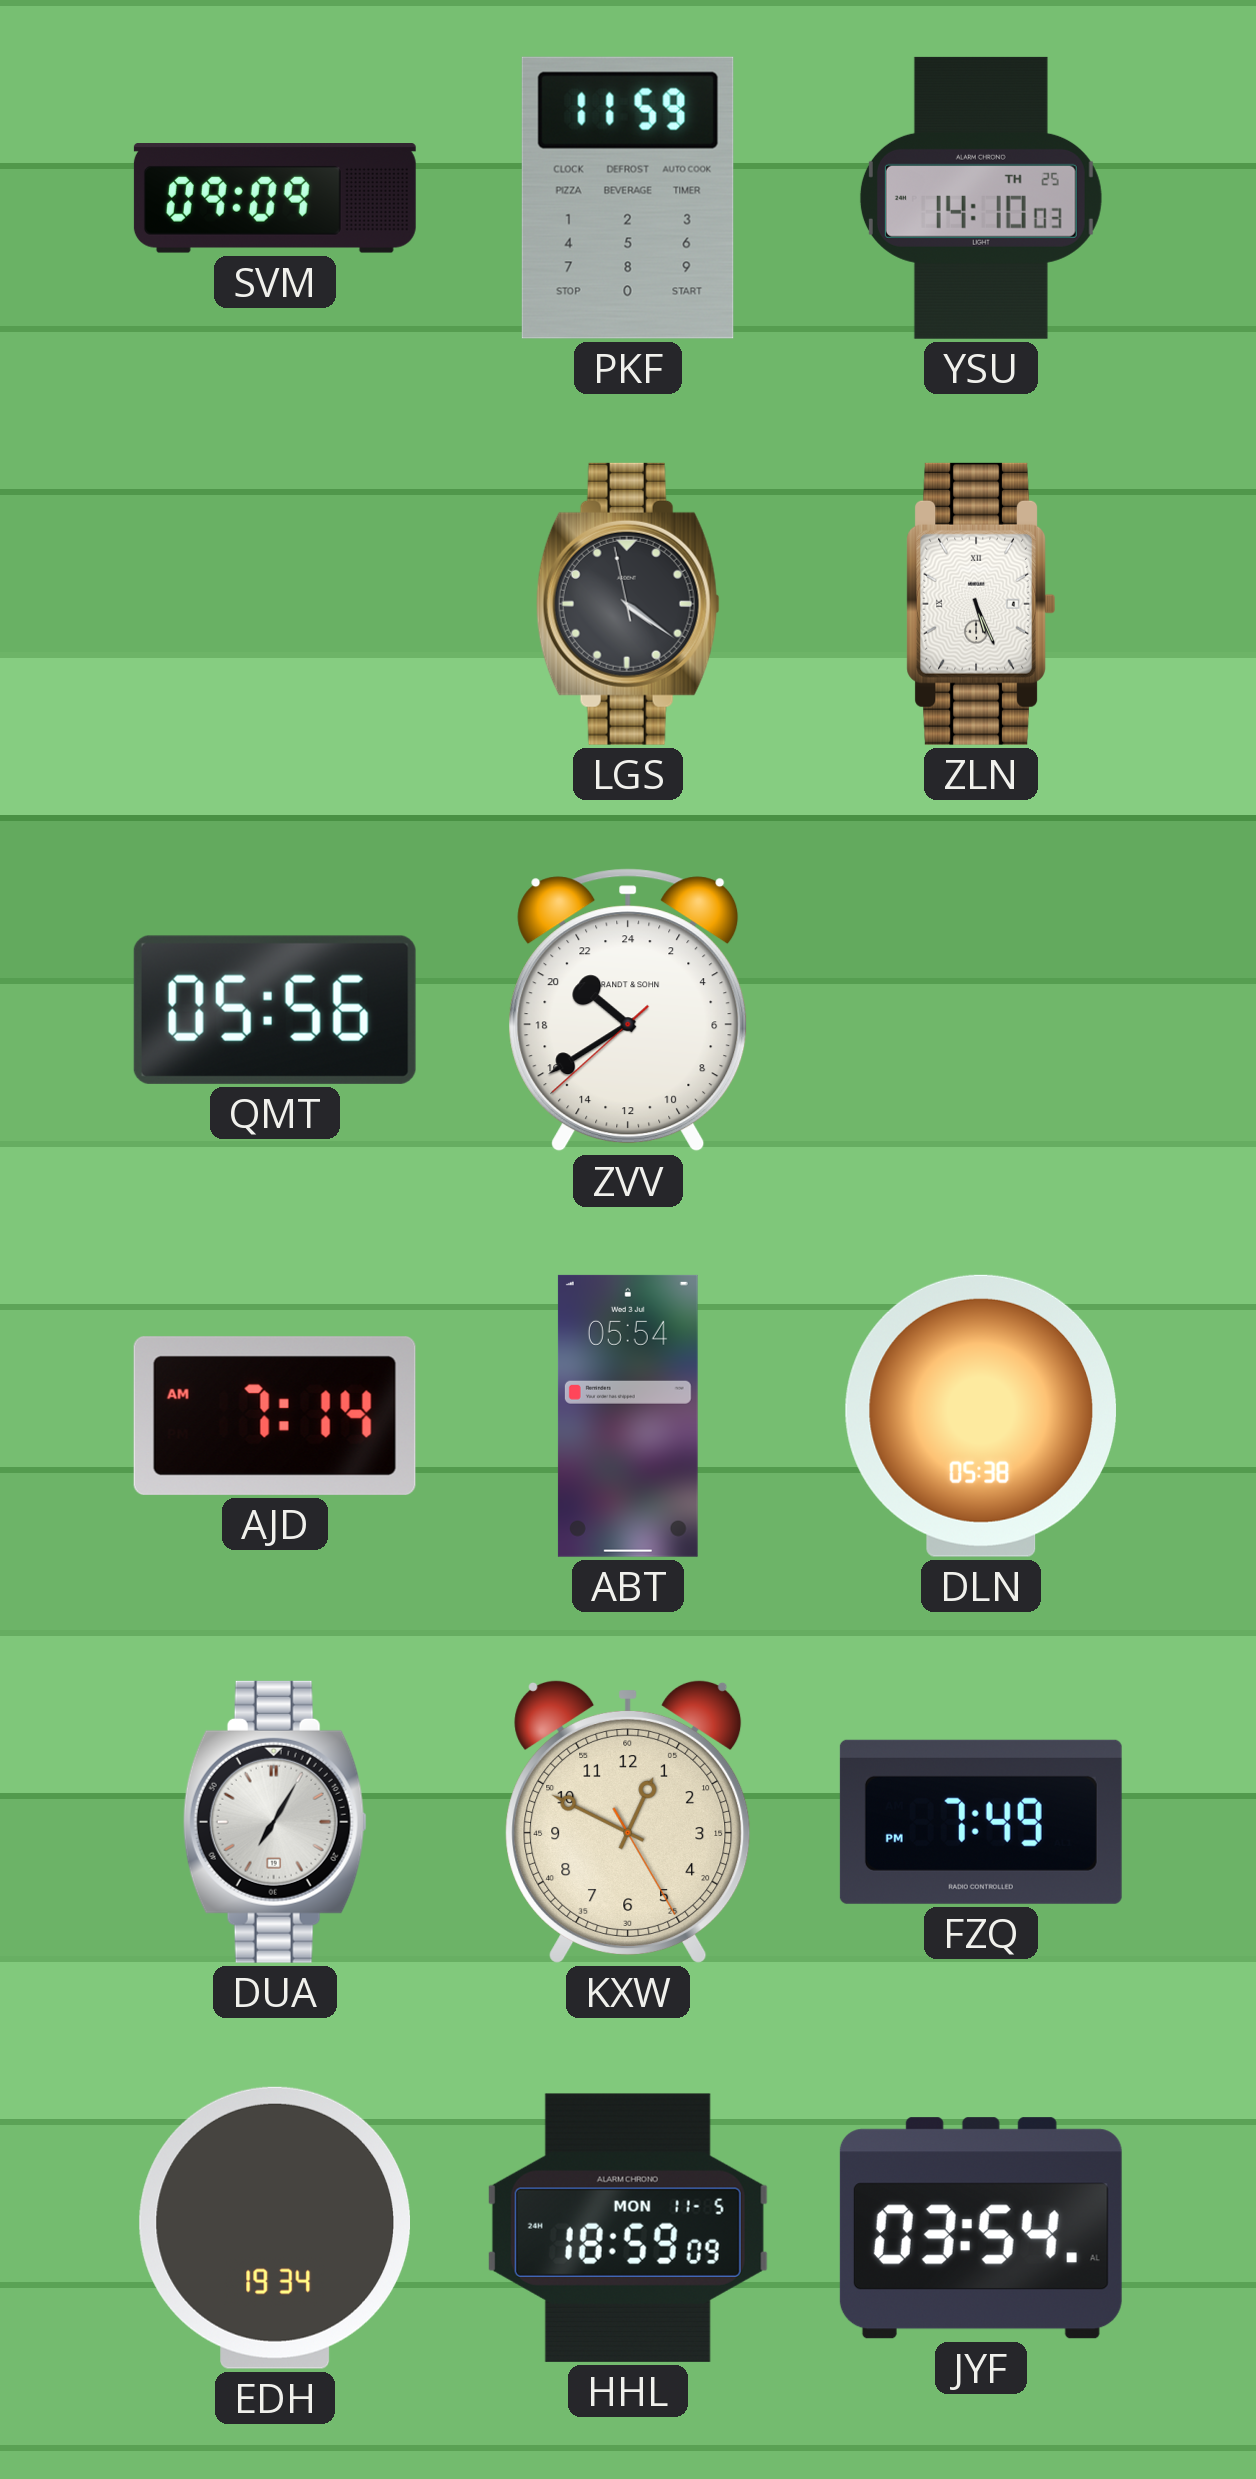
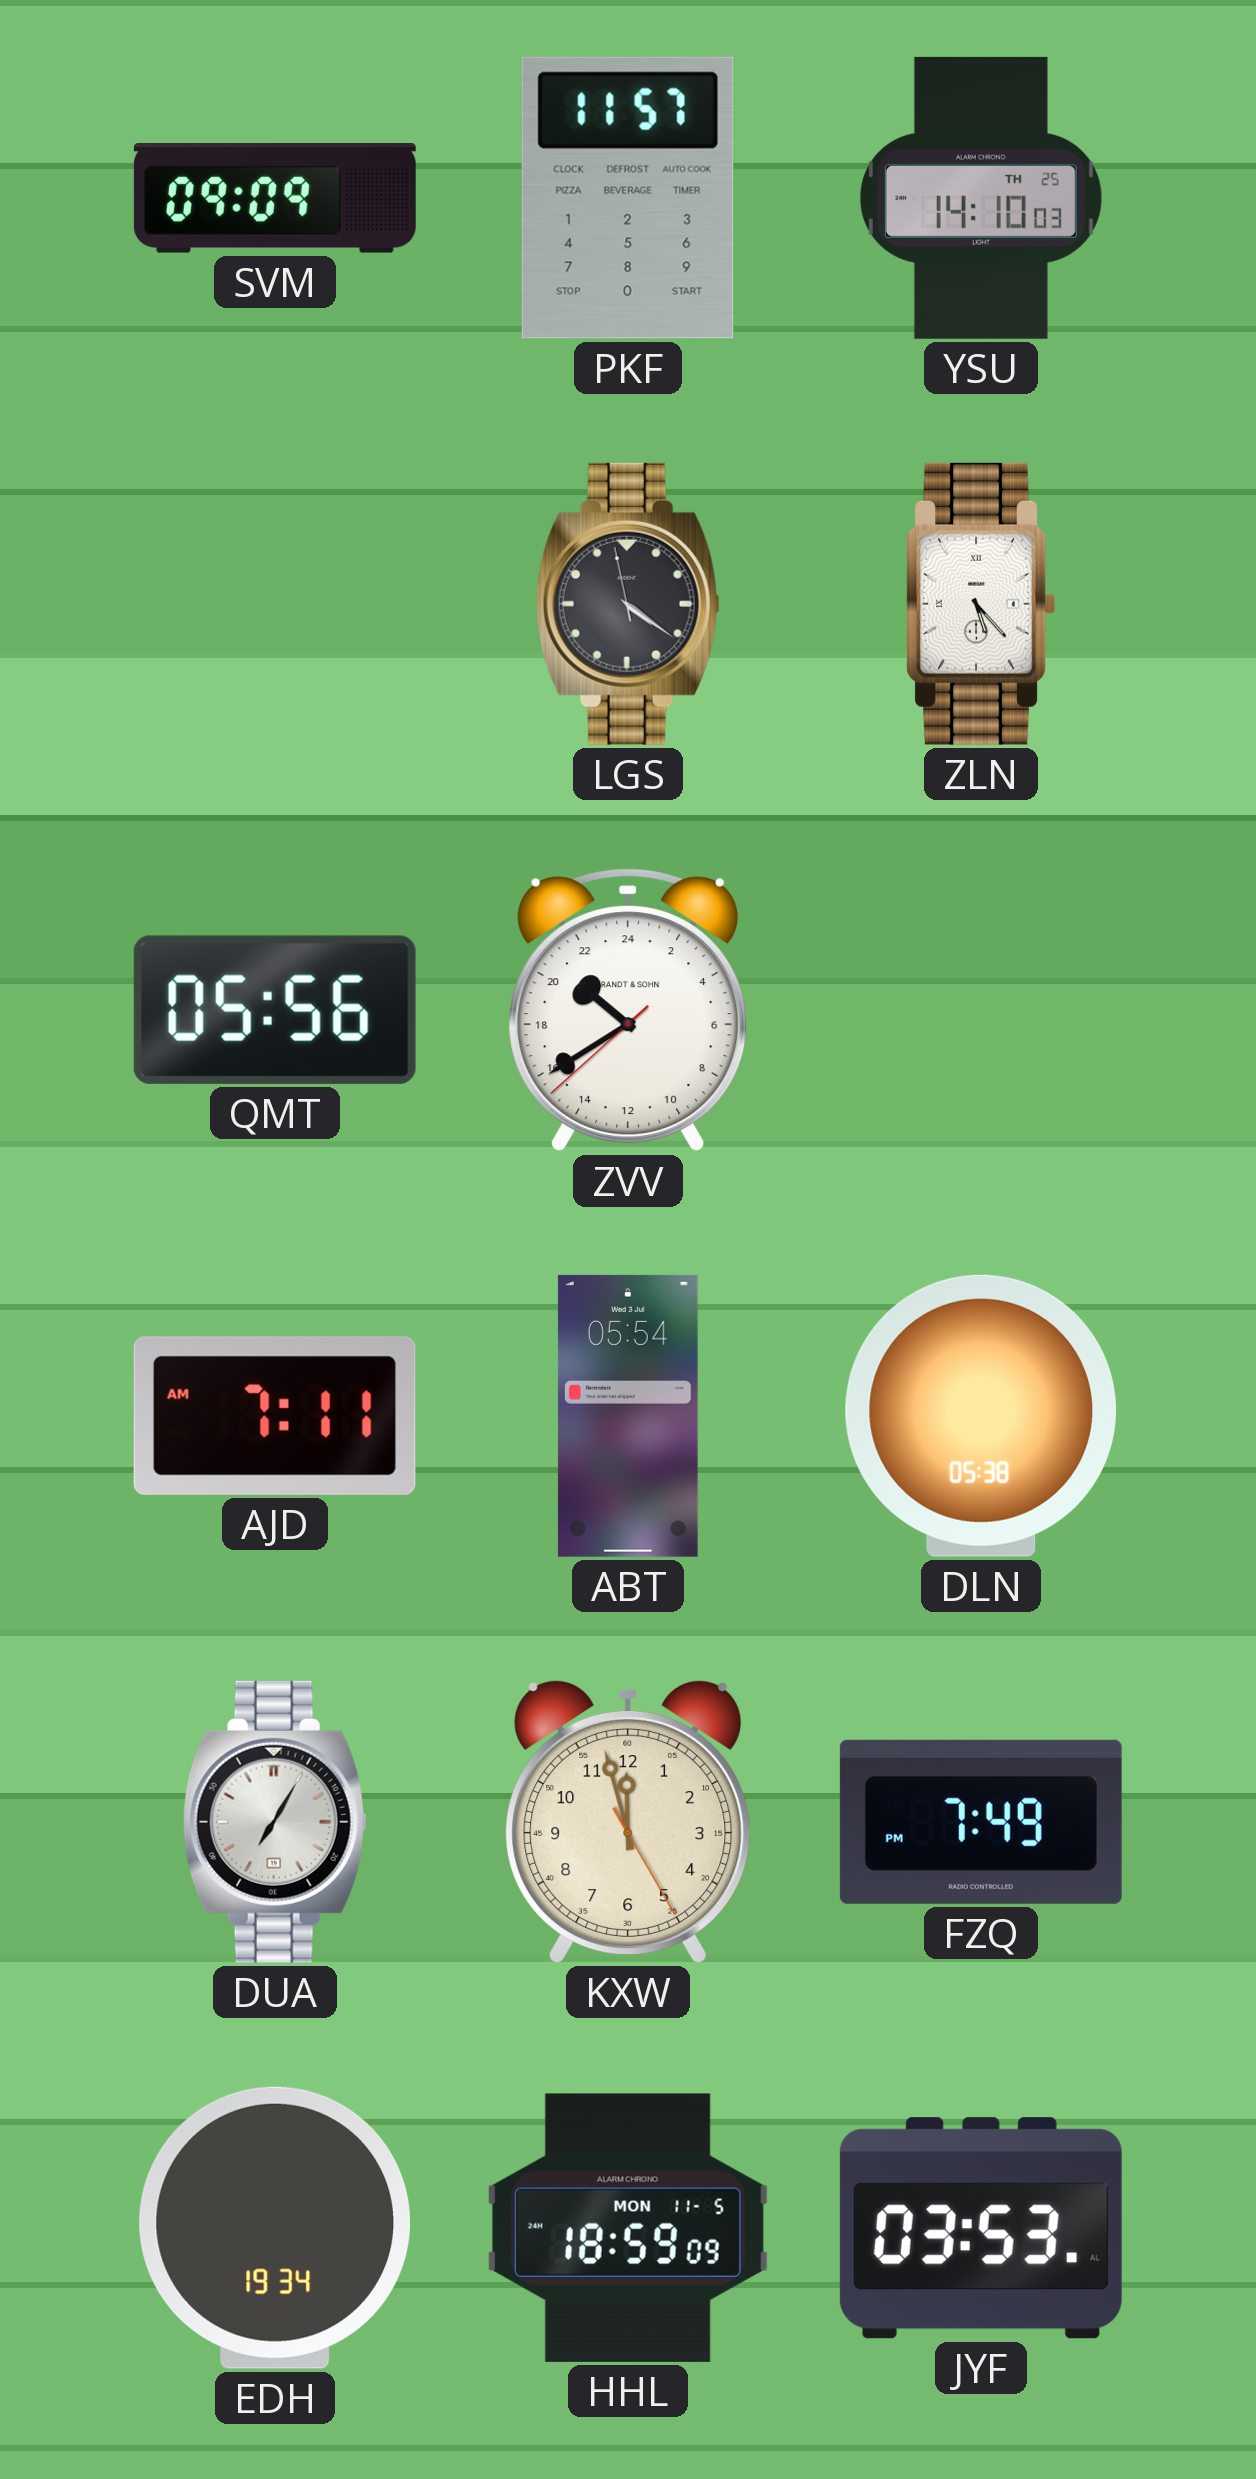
PKF: 11:59 -> 11:57 (628, 198)
ZLN: 5:26 -> 5:23 (980, 604)
AJD: 7:14 -> 7:11 (275, 1416)
KXW: 12:49 -> 11:57 (628, 1821)
JYF: 03:54 -> 03:53 (981, 2228)
